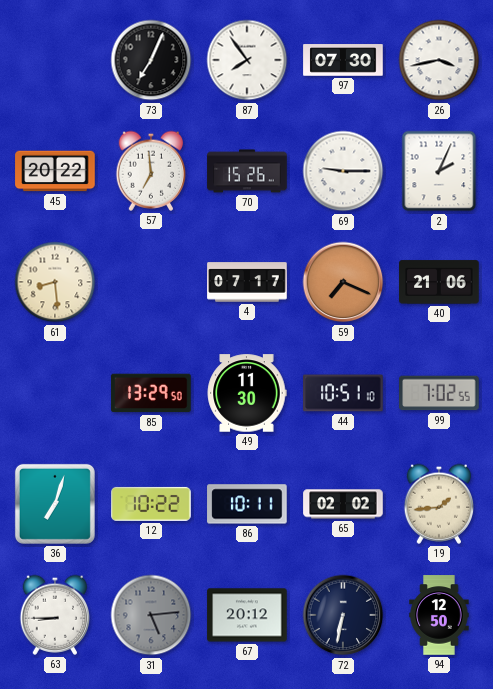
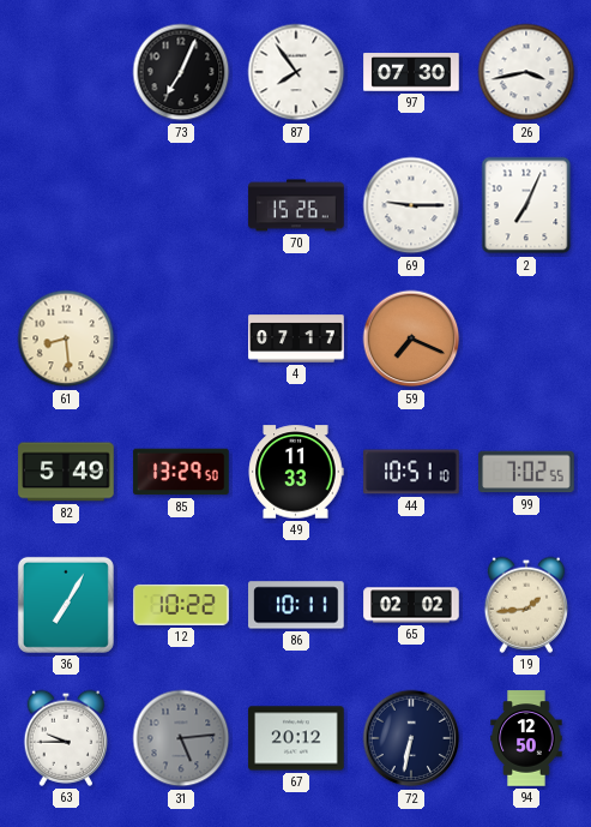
45: 20:22 -> none (55, 171)
57: 6:59 -> none (151, 171)
2: 2:04 -> 7:04 (526, 205)
40: 21:06 -> none (439, 282)
82: none -> 5:49 (66, 472)
49: 11:30 -> 11:33 (296, 472)
36: 7:03 -> 7:05 (66, 605)
63: 8:45 -> 9:45 (66, 738)
